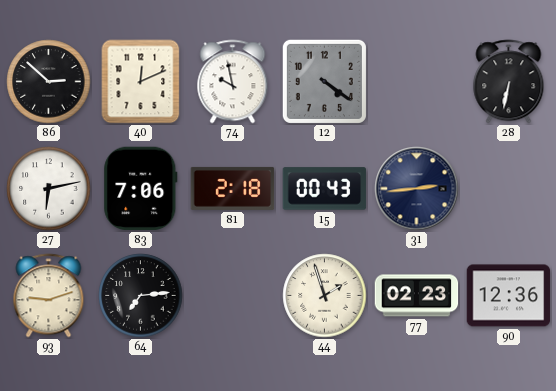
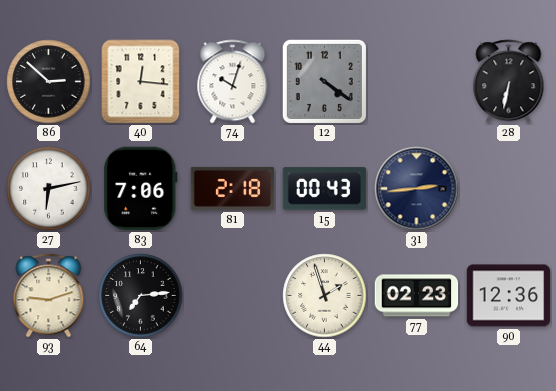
40: 12:11 -> 12:16 (141, 82)
74: 9:58 -> 10:03 (233, 82)
